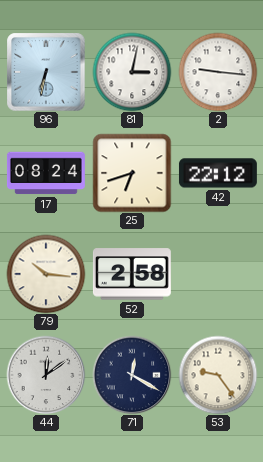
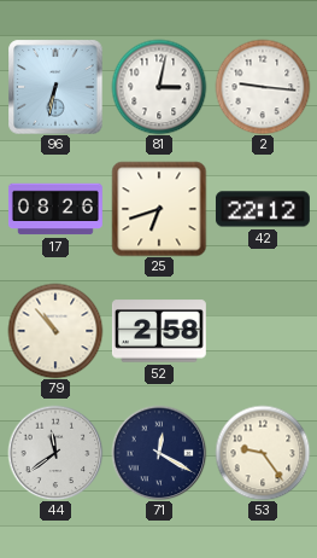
17: 08:24 -> 08:26 (55, 209)
79: 10:16 -> 10:53 (55, 331)
44: 12:09 -> 11:39 (55, 453)
